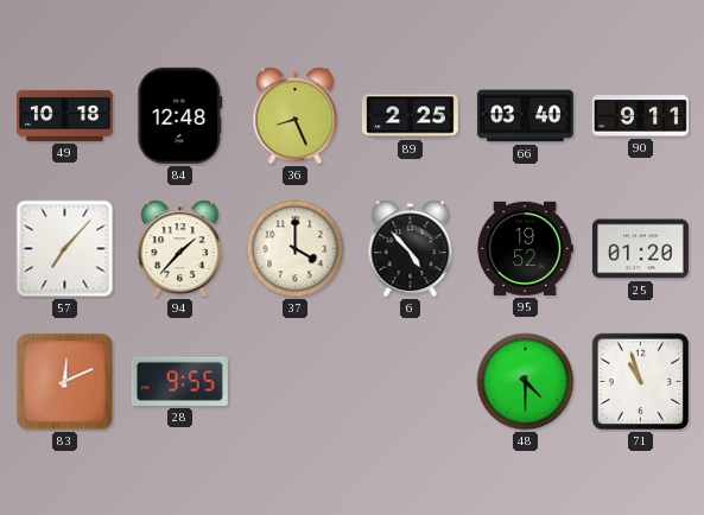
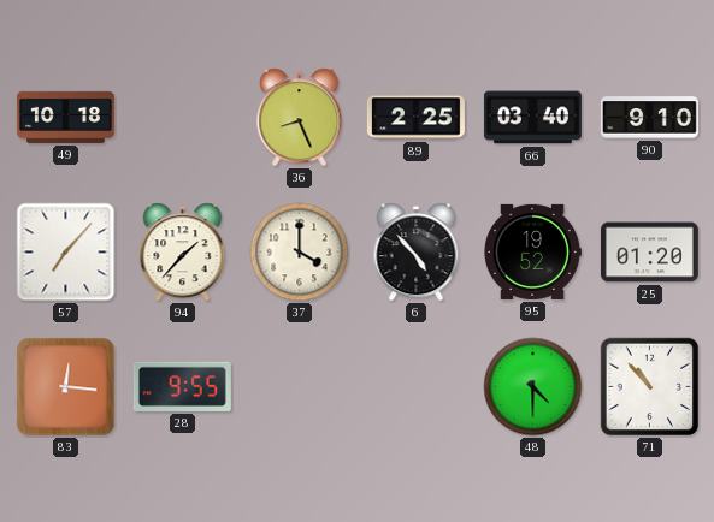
84: 12:48 -> none (180, 115)
90: 9:11 -> 9:10 (649, 118)
83: 12:11 -> 12:16 (66, 387)
71: 10:57 -> 10:53 (650, 387)
